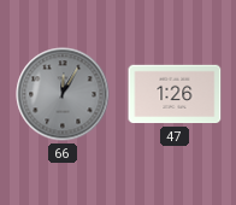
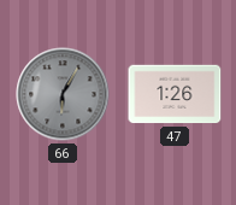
66: 12:05 -> 6:05 (63, 94)
